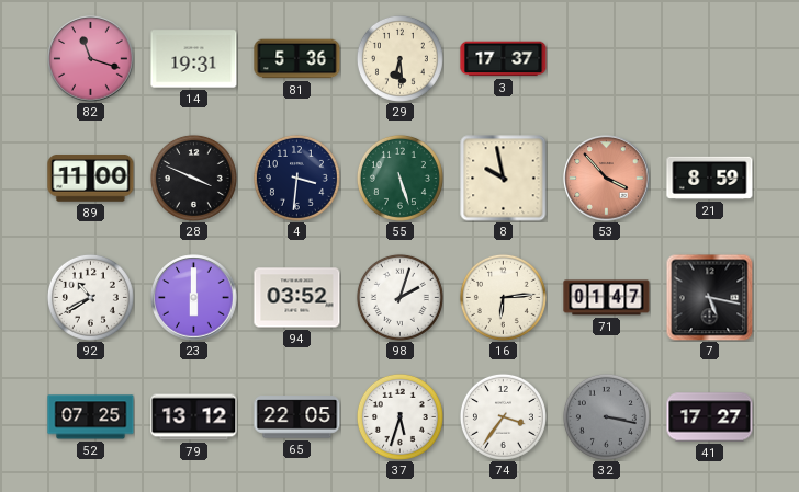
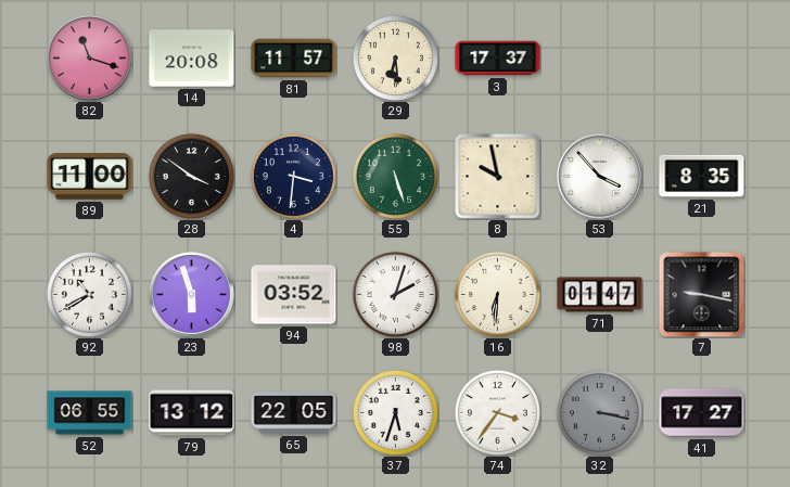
14: 19:31 -> 20:08 (192, 59)
81: 5:36 -> 11:57 (294, 59)
28: 3:49 -> 3:51 (191, 176)
53 dial: salmon -> white (600, 177)
21: 8:59 -> 8:35 (702, 176)
23: 6:00 -> 5:57 (192, 295)
16: 6:14 -> 6:31 (497, 294)
7: 5:17 -> 9:17 (701, 294)
52: 07:25 -> 06:55 (90, 413)
